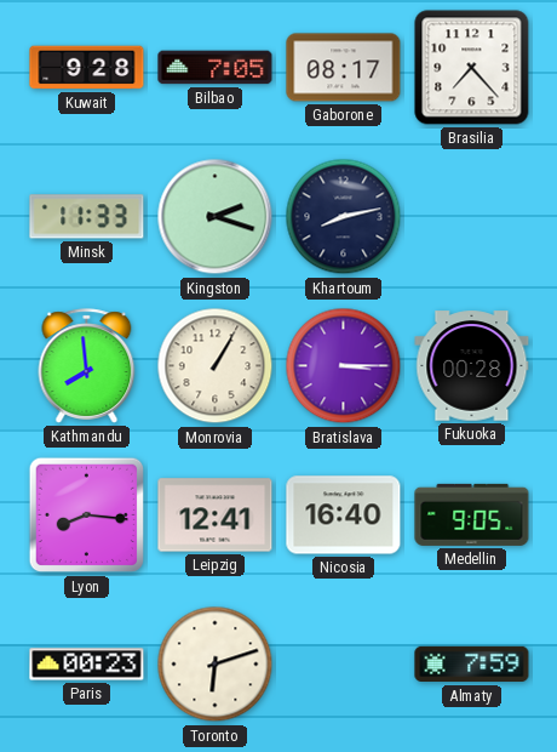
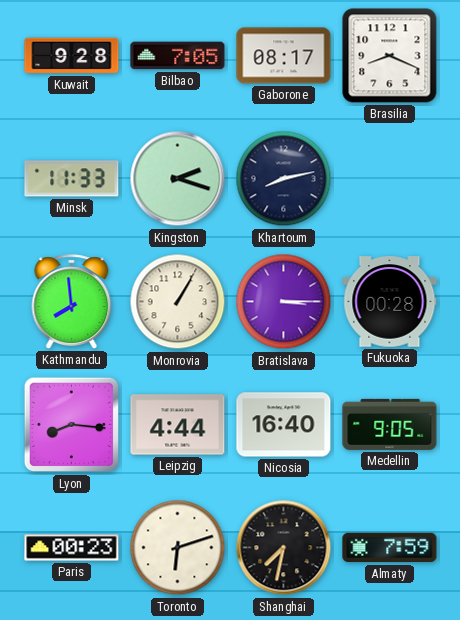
Brasilia: 7:23 -> 8:19 (390, 56)
Leipzig: 12:41 -> 4:44 (178, 425)
Shanghai: none -> 7:32 (284, 548)
